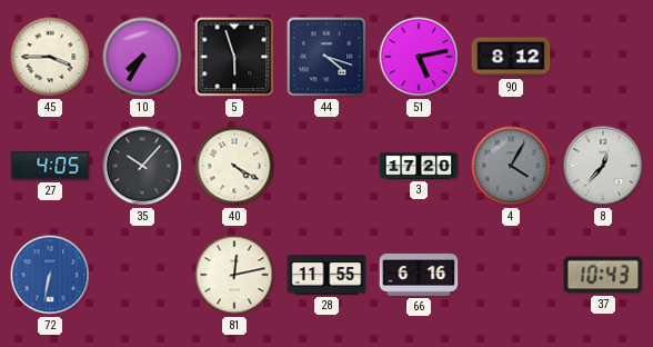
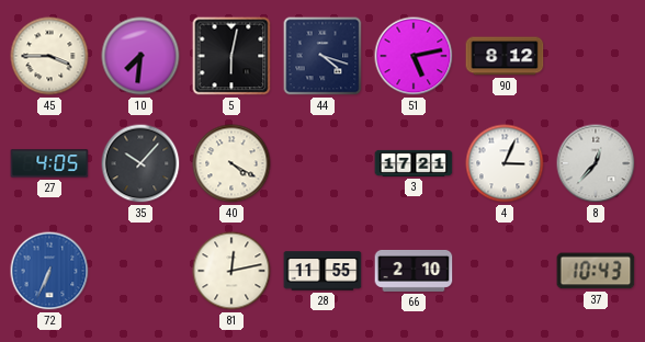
10: 7:35 -> 7:31 (140, 56)
5: 5:57 -> 6:02 (231, 56)
3: 17:20 -> 17:21 (414, 163)
4: 4:05 -> 3:04 (505, 163)
4 dial: grey -> white (505, 163)
72: 6:32 -> 6:34 (49, 271)
66: 6:16 -> 2:10 (414, 271)
